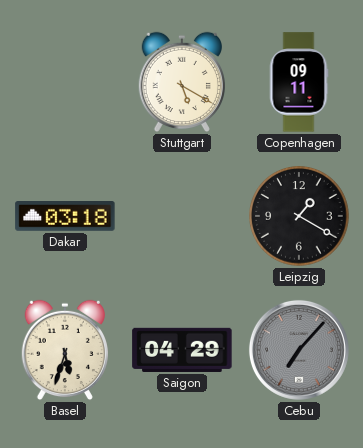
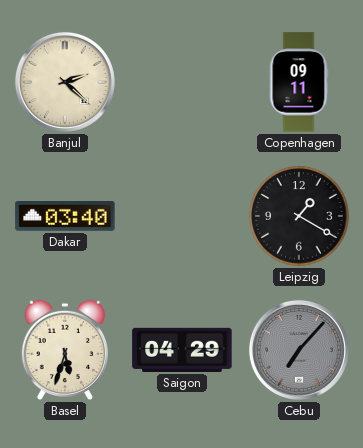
Banjul: none -> 2:22 (65, 82)
Stuttgart: 5:20 -> none (182, 82)
Dakar: 03:18 -> 03:40 (65, 217)
